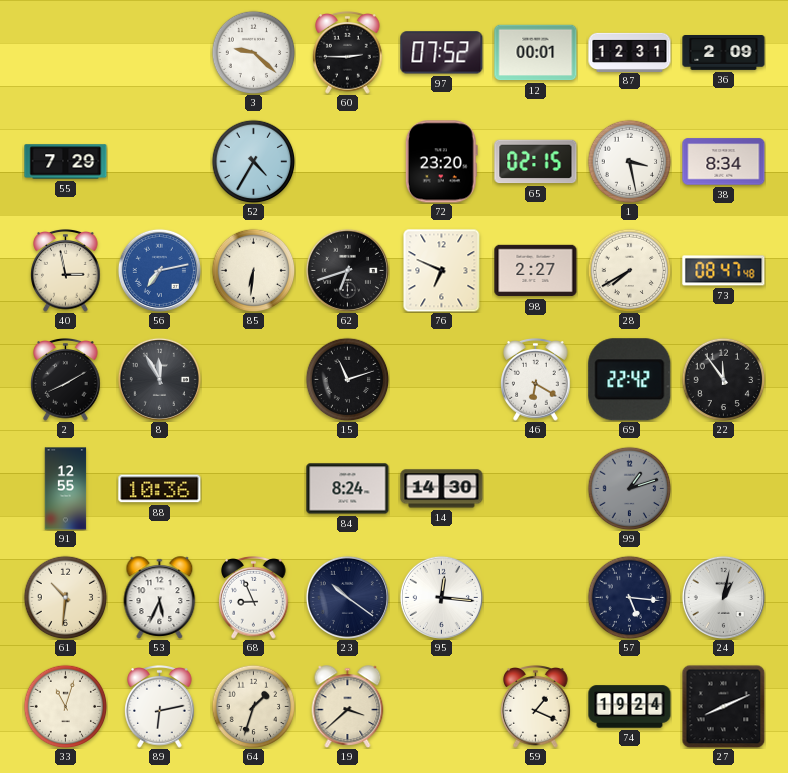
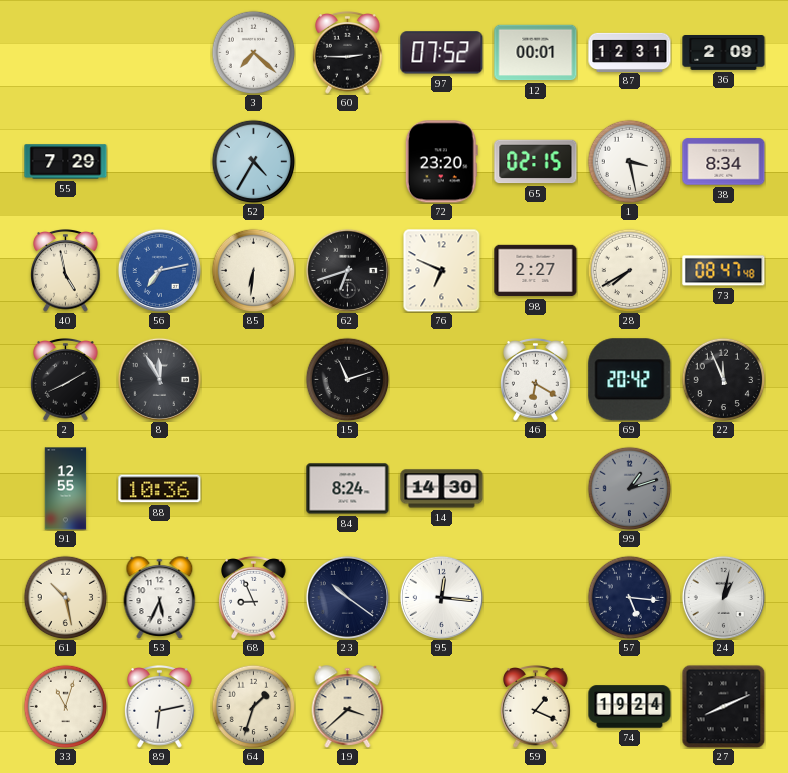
3: 9:22 -> 7:22 (253, 52)
40: 2:58 -> 4:58 (66, 271)
69: 22:42 -> 20:42 (630, 380)
22: 11:54 -> 11:56 (723, 379)
61: 10:31 -> 10:28 (65, 597)
